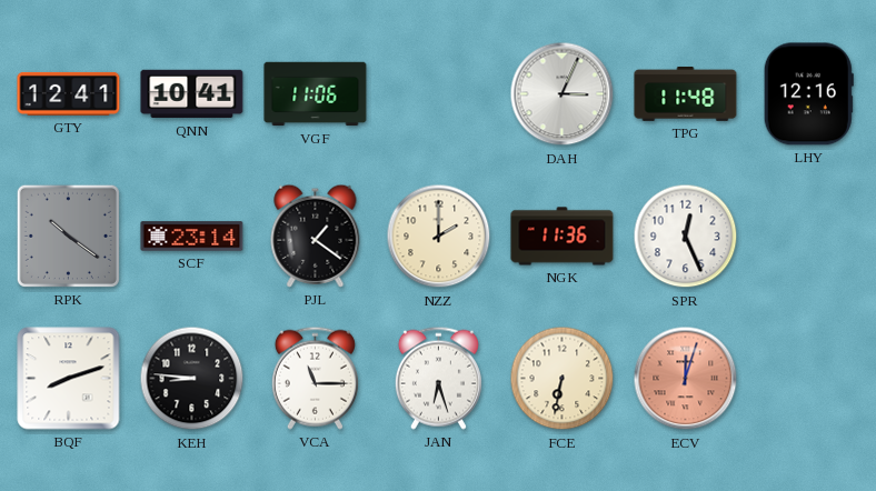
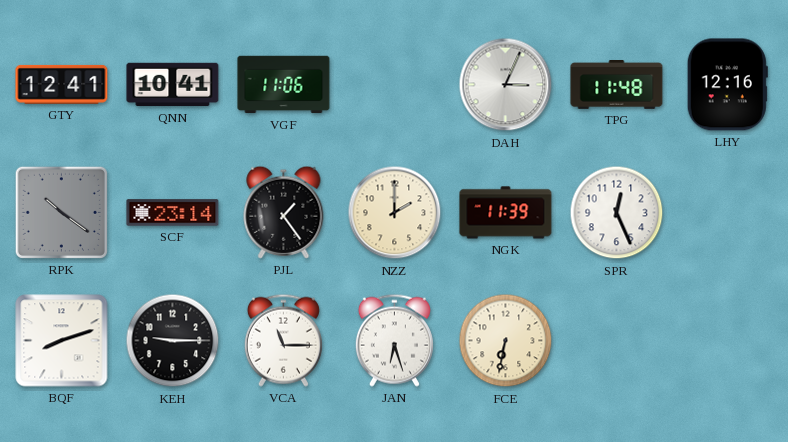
PJL: 1:21 -> 1:24 (284, 212)
NGK: 11:36 -> 11:39 (506, 213)
KEH: 8:46 -> 9:15 (173, 341)
ECV: 12:03 -> none (686, 379)
